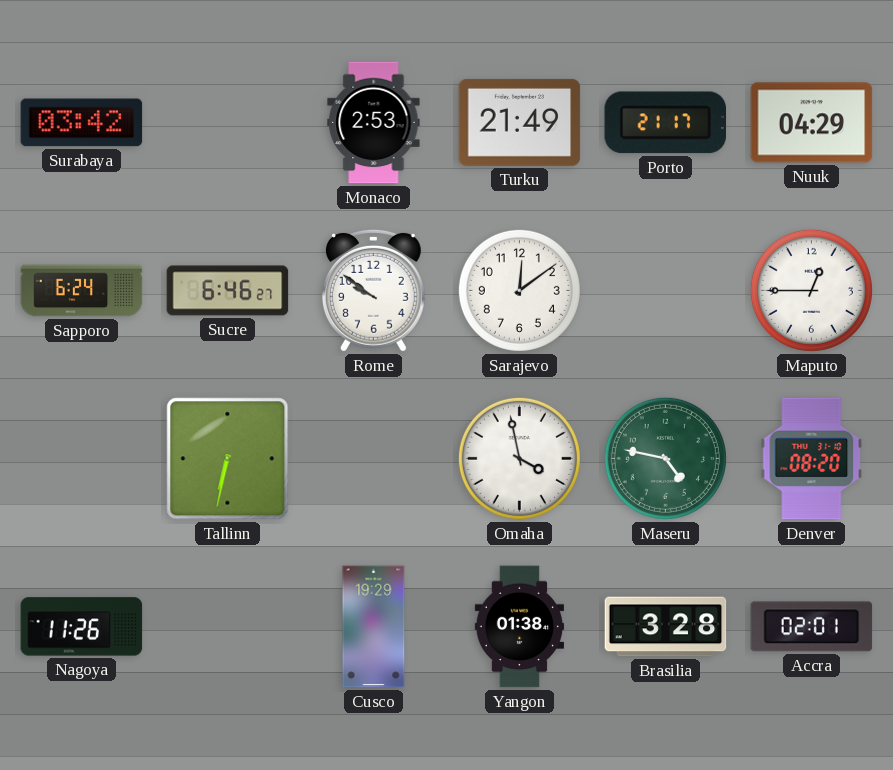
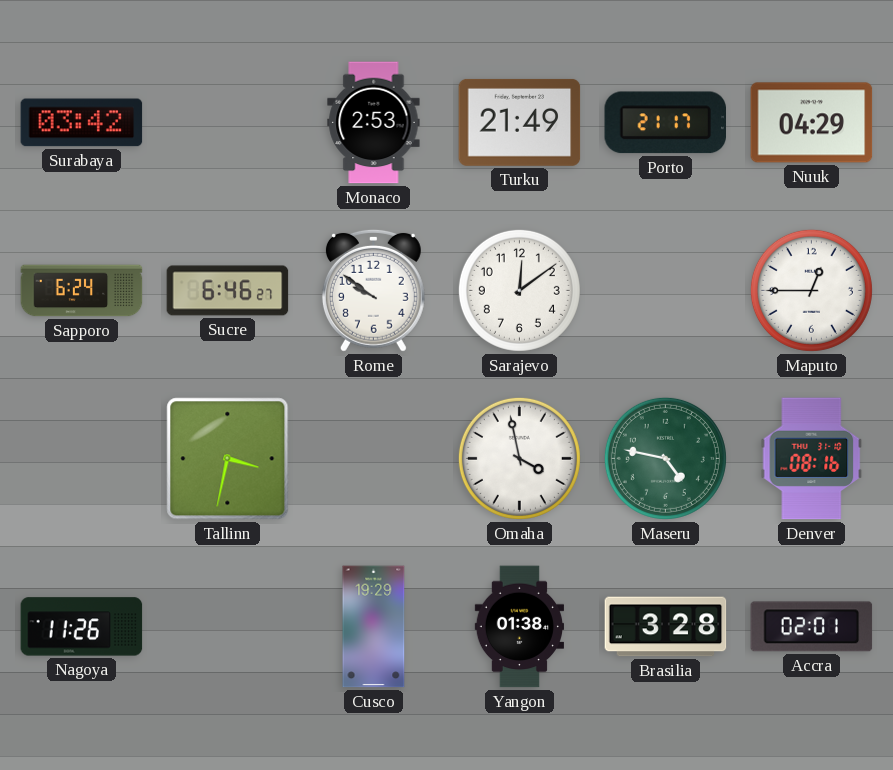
Tallinn: 6:32 -> 3:32 (228, 459)
Denver: 08:20 -> 08:16 (812, 459)
